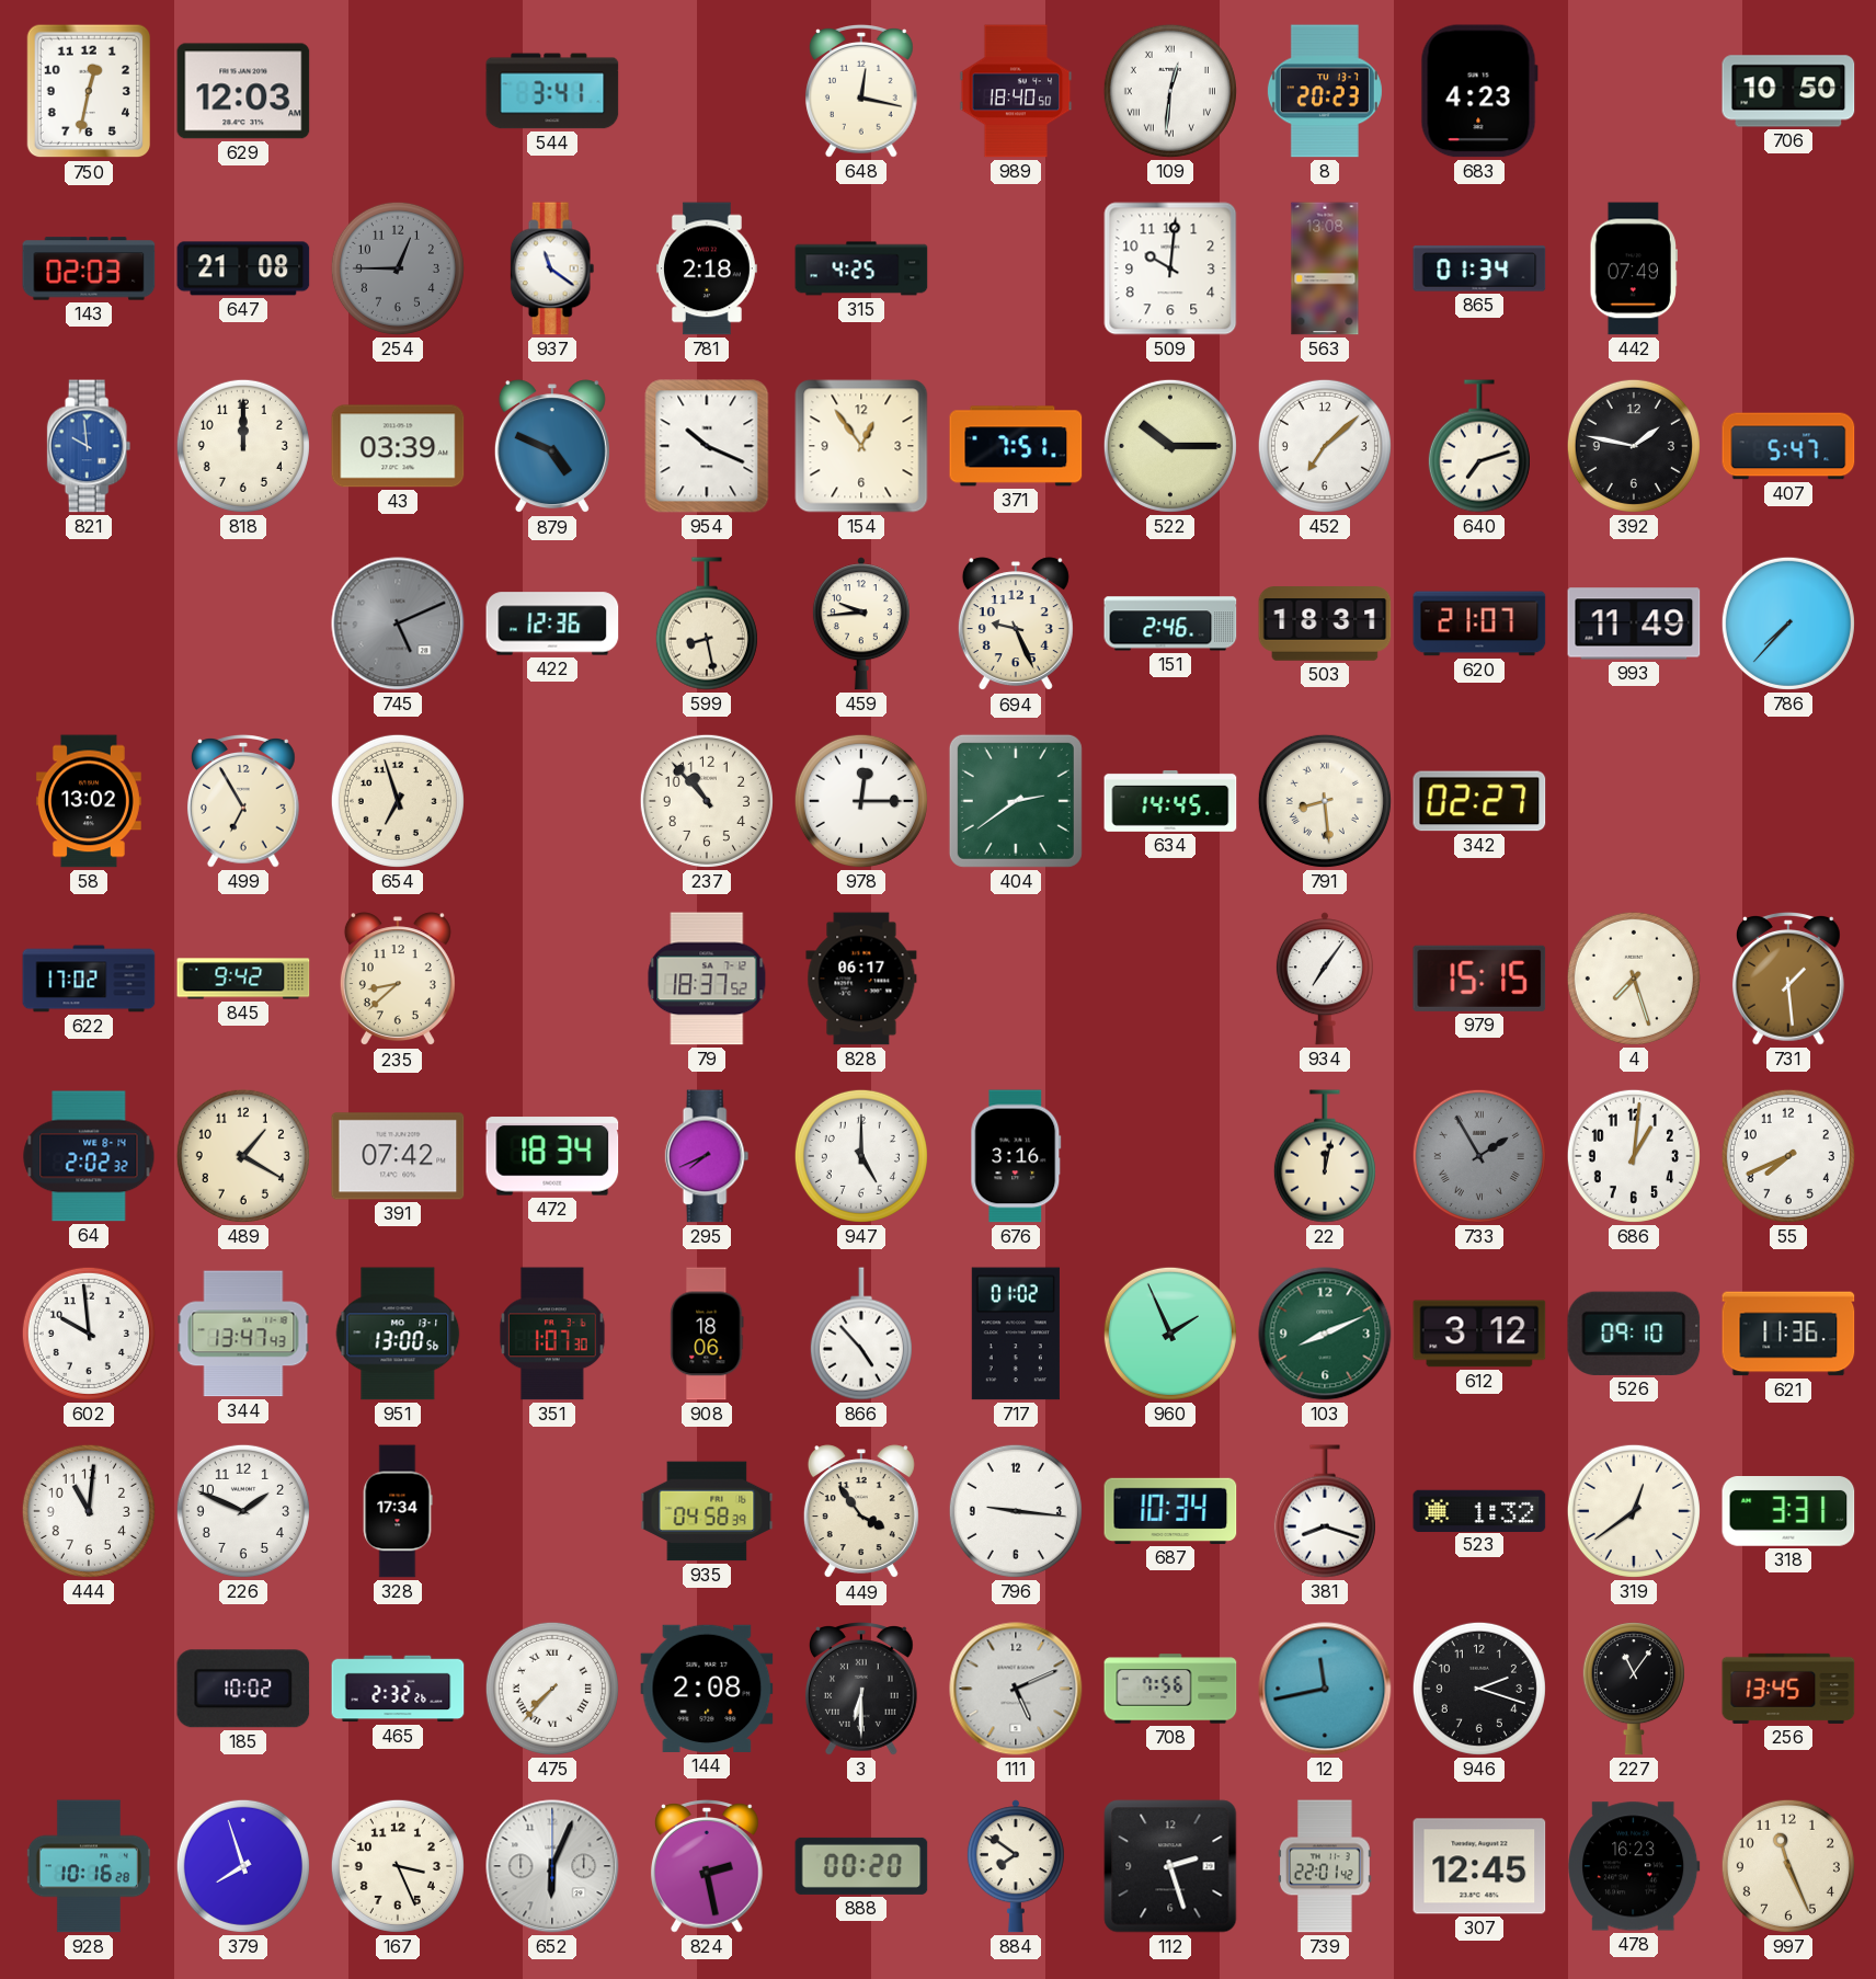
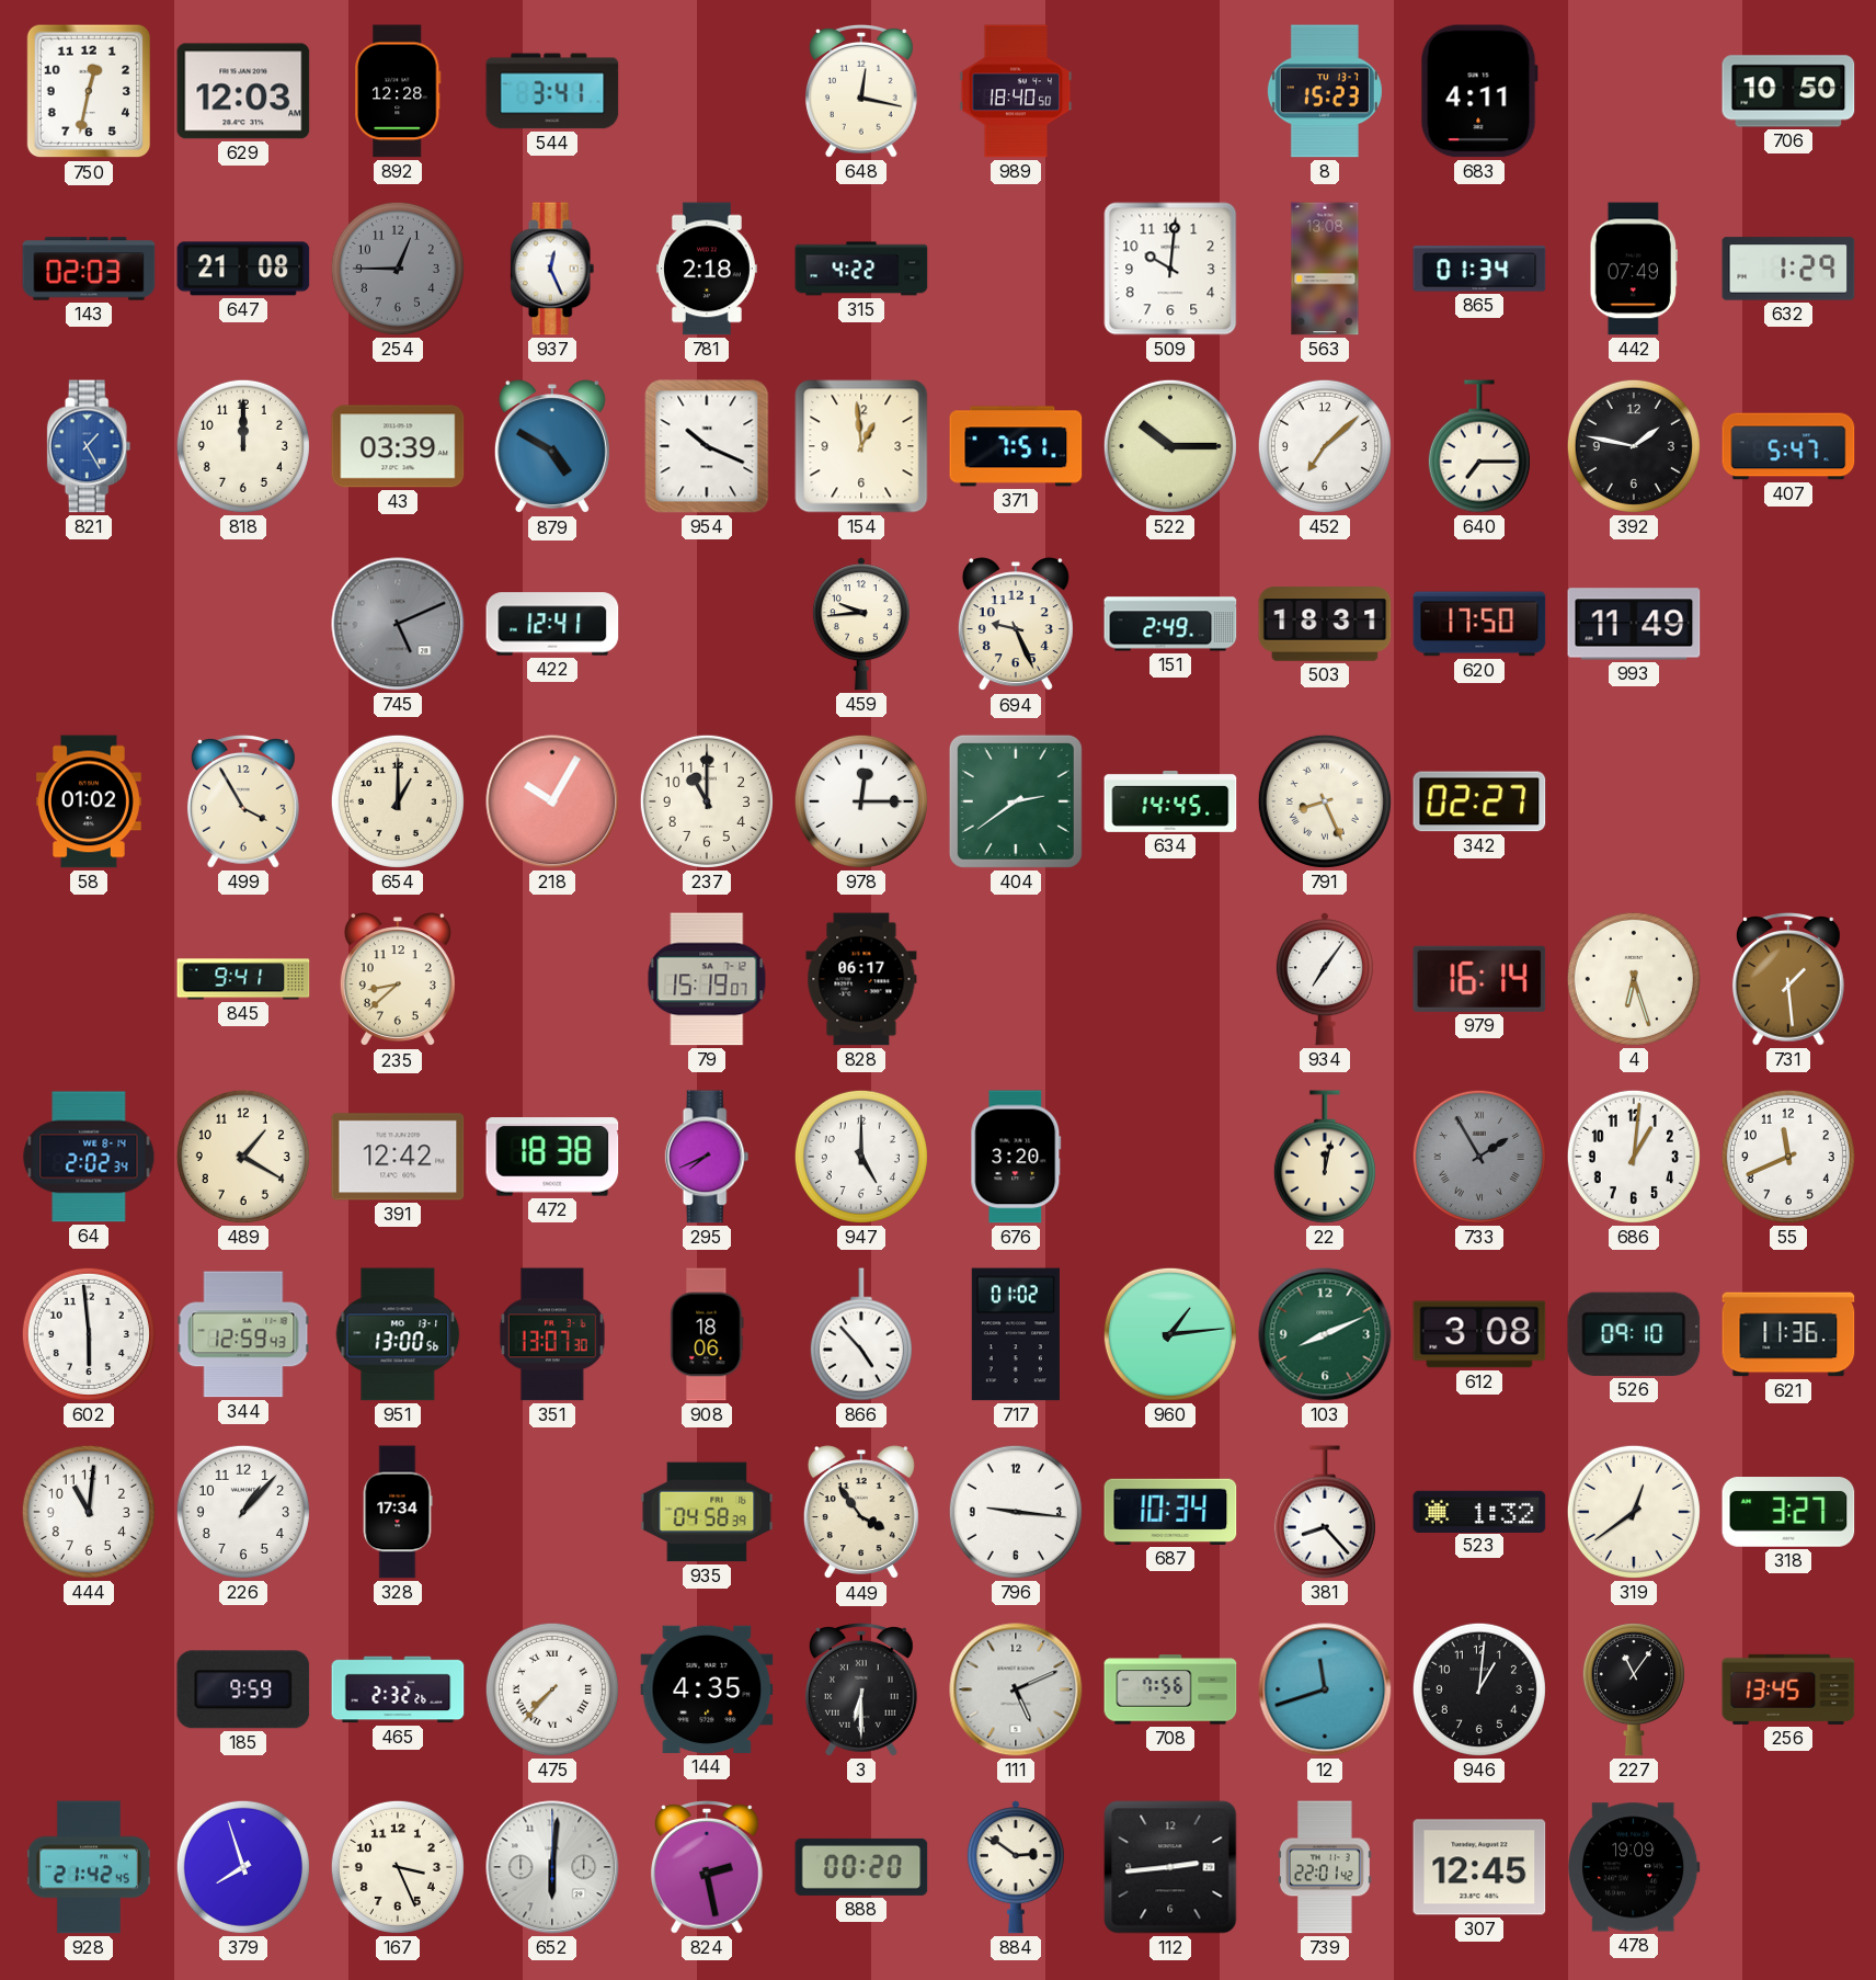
892: none -> 12:28 (398, 91)
109: 12:31 -> none (1170, 91)
8: 20:23 -> 15:23 (1325, 91)
683: 4:23 -> 4:11 (1479, 91)
937: 11:21 -> 12:26 (552, 269)
315: 4:25 -> 4:22 (861, 269)
632: none -> 1:29 (1788, 269)
821: 9:59 -> 1:25 (89, 446)
879: 4:49 -> 4:50 (552, 447)
154: 12:54 -> 12:59 (861, 446)
640: 7:12 -> 7:15 (1479, 446)
422: 12:36 -> 12:41 (552, 624)
599: 8:28 -> none (707, 624)
151: 2:46 -> 2:49 (1170, 624)
620: 21:07 -> 17:50 (1479, 624)
786: 7:37 -> none (1788, 624)
58: 13:02 -> 01:02 (89, 801)
499: 6:55 -> 3:55 (243, 803)
654: 6:57 -> 1:00 (398, 801)
218: none -> 10:05 (552, 801)
237: 10:53 -> 11:00 (707, 801)
791: 8:29 -> 8:26 (1325, 801)
622: 17:02 -> none (89, 979)
845: 9:42 -> 9:41 (243, 979)
79: 18:37 -> 15:19 (707, 979)
979: 15:15 -> 16:14 (1479, 979)
4: 7:27 -> 6:27 (1634, 979)
64: 2:02:32 -> 2:02:34 (89, 1157)
391: 07:42 -> 12:42 (398, 1157)
472: 18:34 -> 18:38 (552, 1157)
676: 3:16 -> 3:20 (1016, 1157)
55: 7:41 -> 11:41 (1788, 1157)
602: 9:59 -> 5:59 (89, 1334)
344: 13:47 -> 12:59 (243, 1334)
351: 1:07 -> 13:07 (552, 1334)
960: 1:56 -> 1:14 (1170, 1334)
612: 3:12 -> 3:08 (1479, 1334)
226: 1:49 -> 1:07 (243, 1512)
381: 8:18 -> 8:23 (1325, 1512)
318: 3:31 -> 3:27 (1788, 1513)
185: 10:02 -> 9:59 (243, 1689)
144: 2:08 -> 4:35 (707, 1689)
12: 11:43 -> 11:42 (1325, 1689)
946: 2:18 -> 1:01 (1479, 1689)
928: 10:16 -> 21:42 (89, 1867)
652: 6:04 -> 6:01 (552, 1867)
884: 7:51 -> 2:51 (1016, 1867)
112: 2:27 -> 2:44 (1170, 1867)
478: 16:23 -> 19:09 (1634, 1867)
997: 11:26 -> none (1788, 1866)
